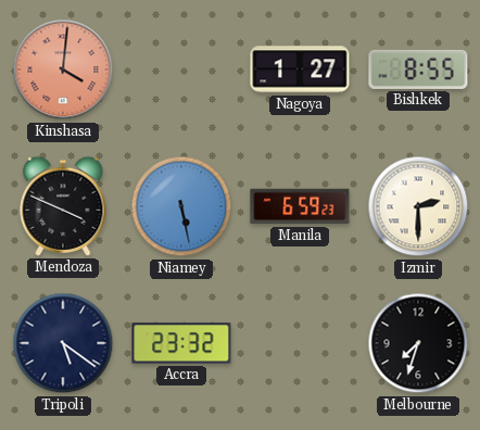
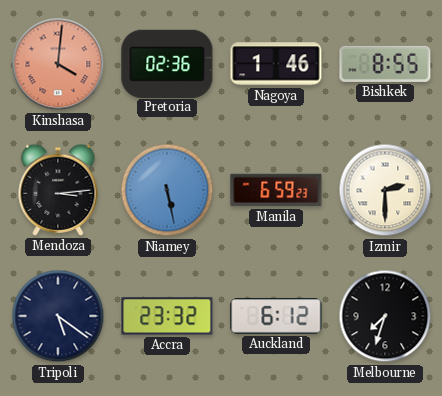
Pretoria: none -> 02:36 (167, 63)
Nagoya: 1:27 -> 1:46 (276, 64)
Mendoza: 3:49 -> 3:14 (58, 190)
Auckland: none -> 6:12 (276, 316)
